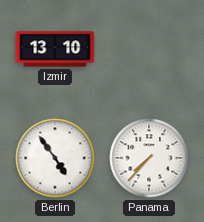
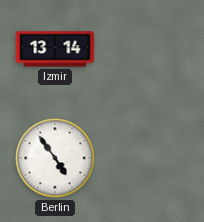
Izmir: 13:10 -> 13:14 (55, 49)
Panama: 7:37 -> none (149, 158)
